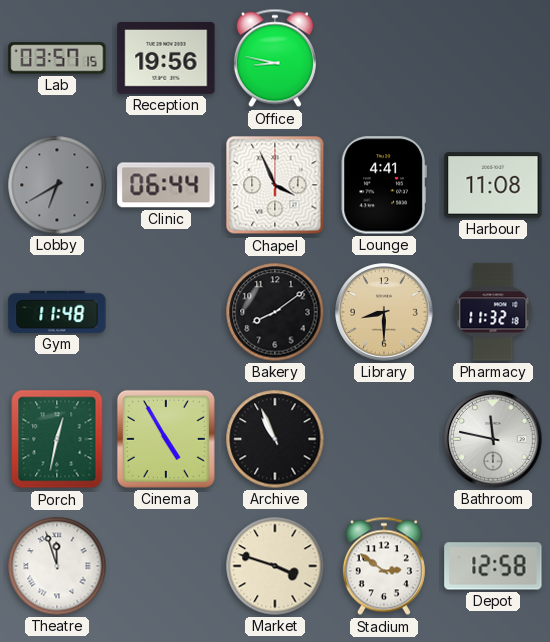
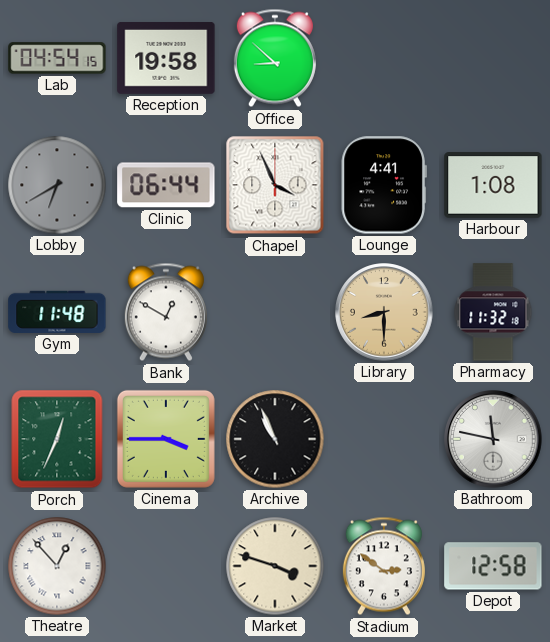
Lab: 03:57 -> 04:54 (57, 58)
Reception: 19:56 -> 19:58 (166, 59)
Office: 8:47 -> 8:52 (275, 58)
Harbour: 11:08 -> 1:08 (493, 185)
Bank: none -> 12:50 (166, 312)
Bakery: 8:09 -> none (275, 312)
Porch: 12:32 -> 12:34 (57, 439)
Cinema: 4:55 -> 3:45 (166, 439)
Theatre: 11:57 -> 12:53 (57, 566)
